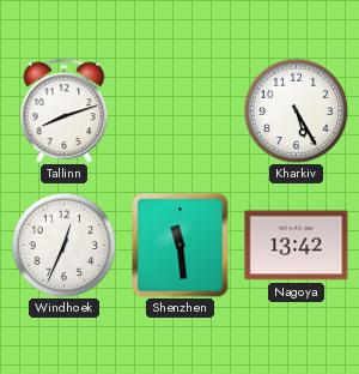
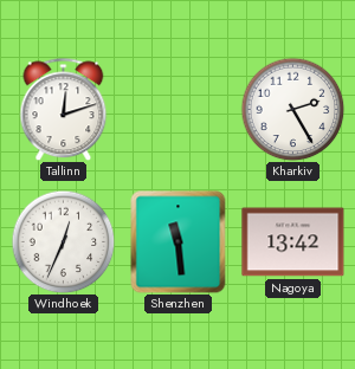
Tallinn: 8:12 -> 12:12 (64, 109)
Kharkiv: 5:25 -> 2:25 (292, 109)
